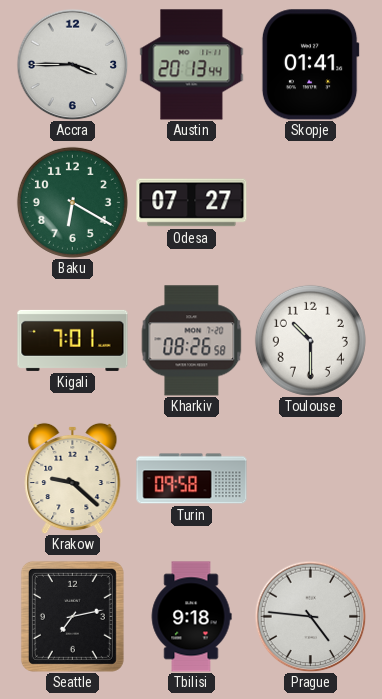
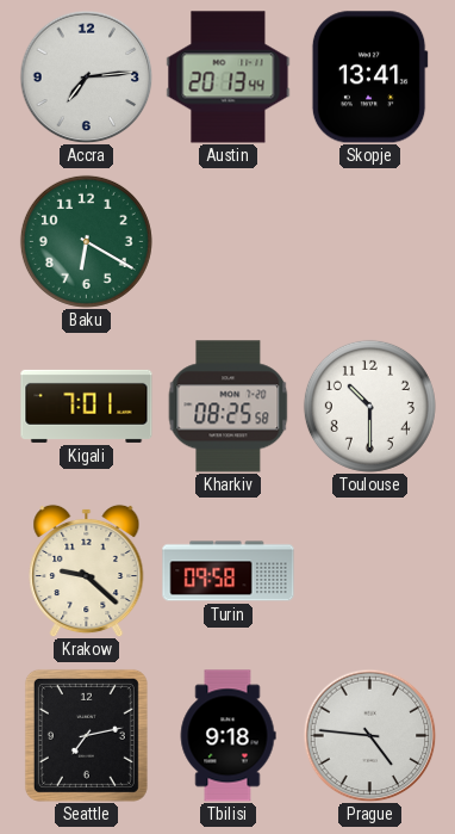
Accra: 3:45 -> 7:14 (86, 76)
Skopje: 01:41 -> 13:41 (369, 78)
Odesa: 07:27 -> none (192, 203)
Kharkiv: 08:26 -> 08:25 (229, 407)
